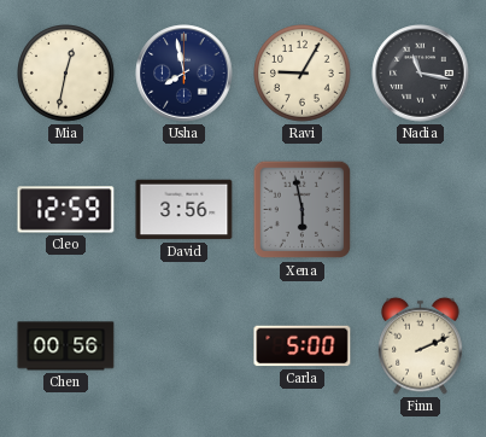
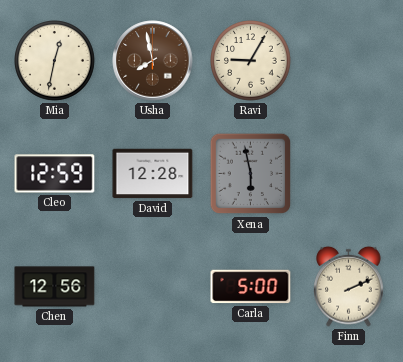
Usha dial: navy -> brown (153, 61)
Nadia: 11:17 -> none (421, 74)
David: 3:56 -> 12:28 (153, 174)
Chen: 00:56 -> 12:56 (55, 287)
